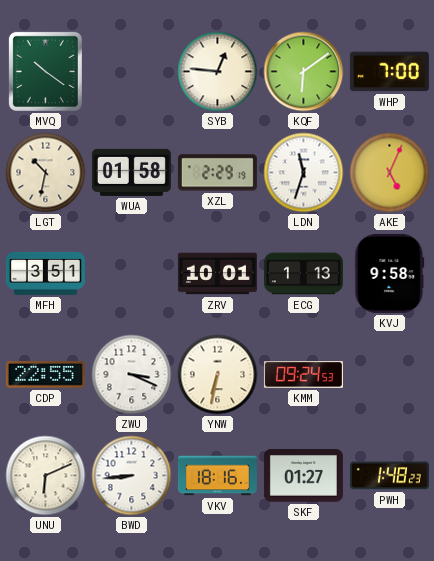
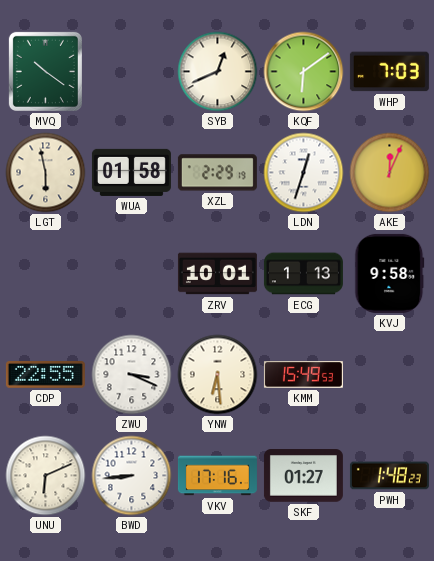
SYB: 12:46 -> 12:41 (218, 72)
WHP: 7:00 -> 7:03 (389, 72)
LGT: 10:32 -> 5:58 (46, 173)
LDN: 11:33 -> 12:33 (304, 173)
AKE: 5:04 -> 12:04 (390, 173)
MFH: 3:51 -> none (45, 273)
YNW: 6:32 -> 6:29 (218, 375)
KMM: 09:24 -> 15:49 (303, 375)
VKV: 18:16 -> 17:16 (217, 476)
